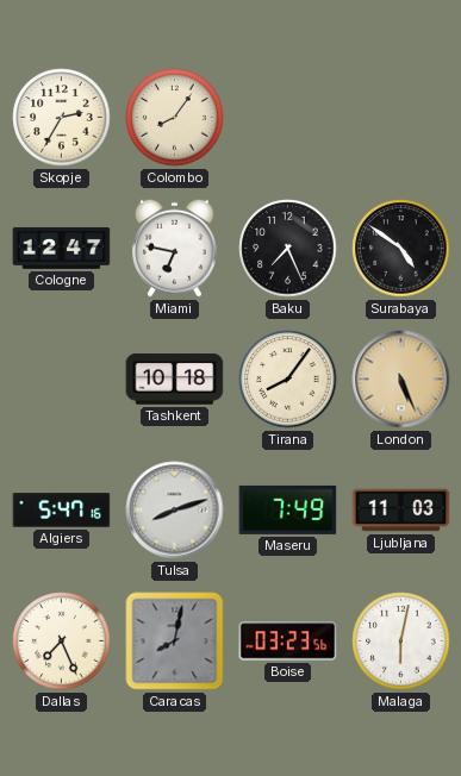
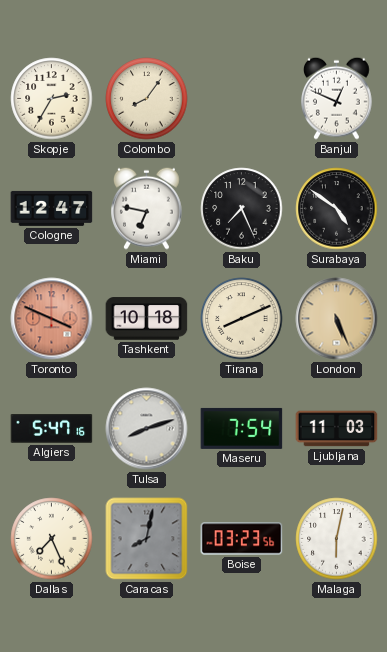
Banjul: none -> 12:49 (337, 98)
Toronto: none -> 3:49 (52, 319)
Tirana: 8:06 -> 8:11 (242, 319)
Maseru: 7:49 -> 7:54 (242, 428)
